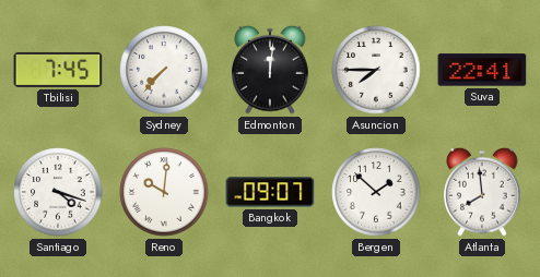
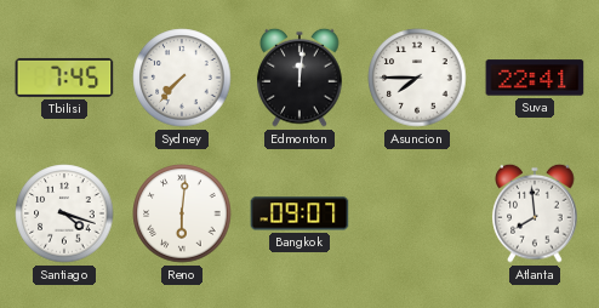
Reno: 10:01 -> 6:01 (182, 213)
Bergen: 1:52 -> none (376, 192)
